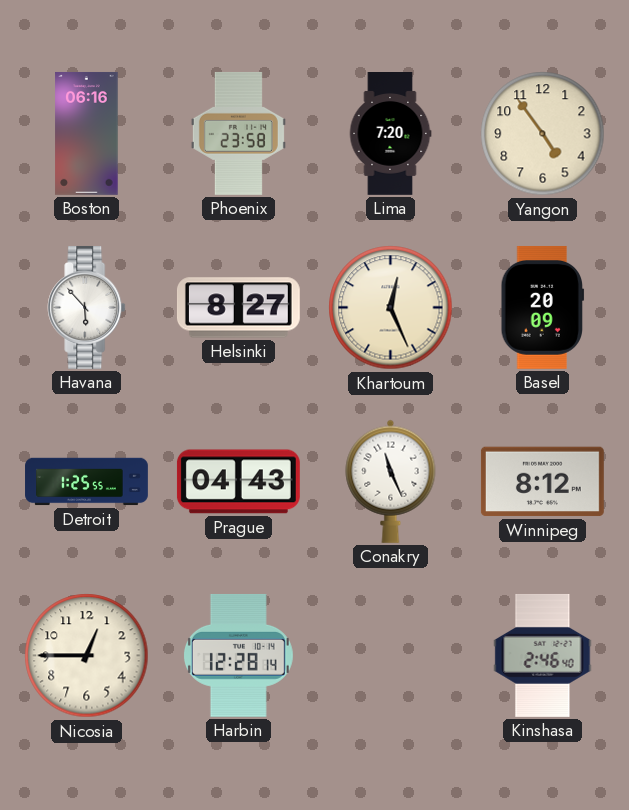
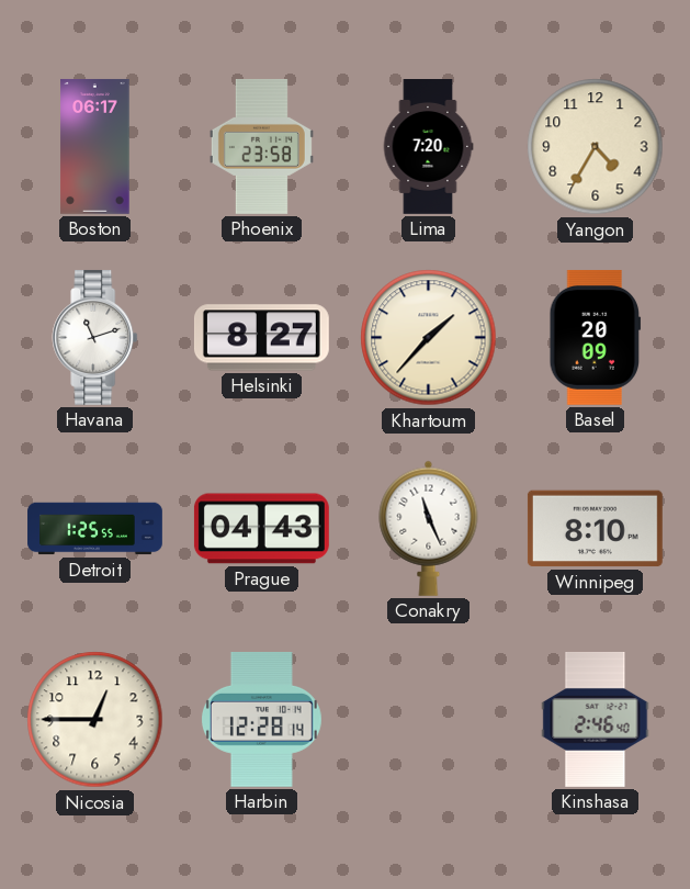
Boston: 06:16 -> 06:17 (95, 147)
Yangon: 4:54 -> 4:35 (596, 147)
Havana: 5:53 -> 11:12 (95, 337)
Khartoum: 12:26 -> 1:37 (429, 338)
Winnipeg: 8:12 -> 8:10 (595, 529)
